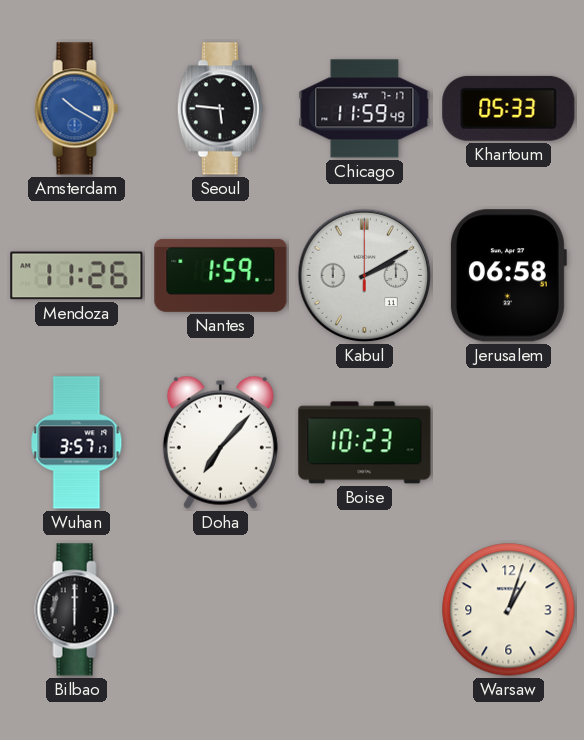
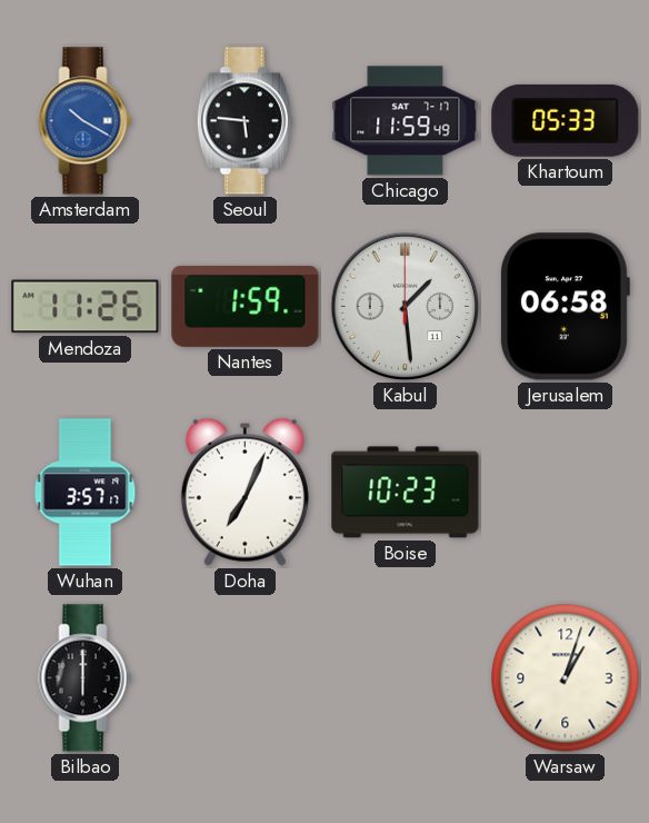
Kabul: 2:10 -> 1:29 (406, 307)
Doha: 7:07 -> 7:04 (244, 492)
